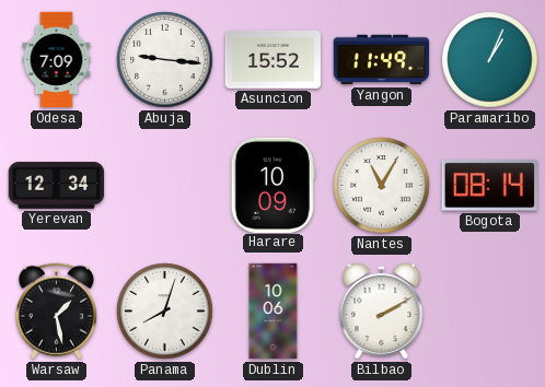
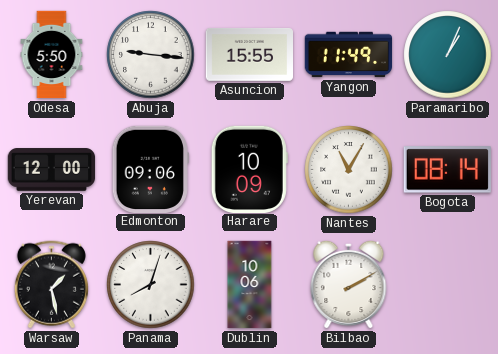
Odesa: 7:09 -> 5:50 (52, 55)
Asuncion: 15:52 -> 15:55 (250, 55)
Yerevan: 12:34 -> 12:00 (52, 170)
Edmonton: none -> 09:06 (150, 169)
